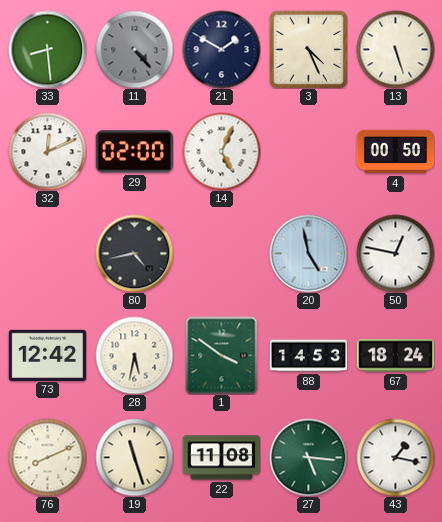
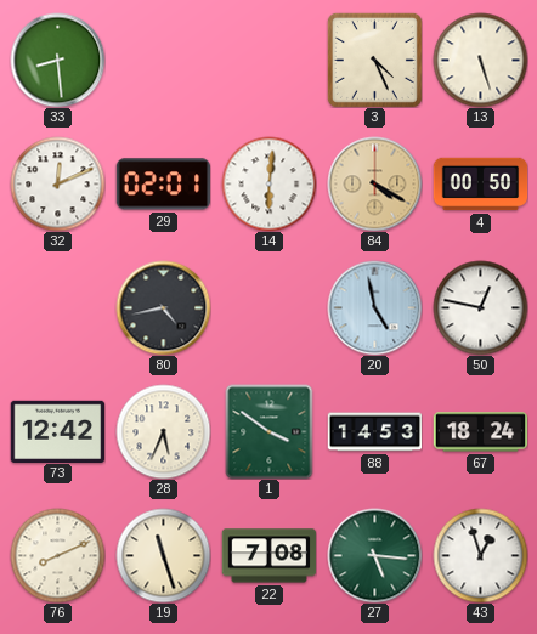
11: 4:23 -> none (134, 49)
21: 1:50 -> none (221, 49)
29: 02:00 -> 02:01 (163, 185)
14: 5:04 -> 6:01 (268, 183)
84: none -> 4:20 (374, 183)
28: 5:32 -> 5:34 (163, 431)
22: 11:08 -> 7:08 (268, 556)
43: 1:17 -> 12:57 (480, 555)
